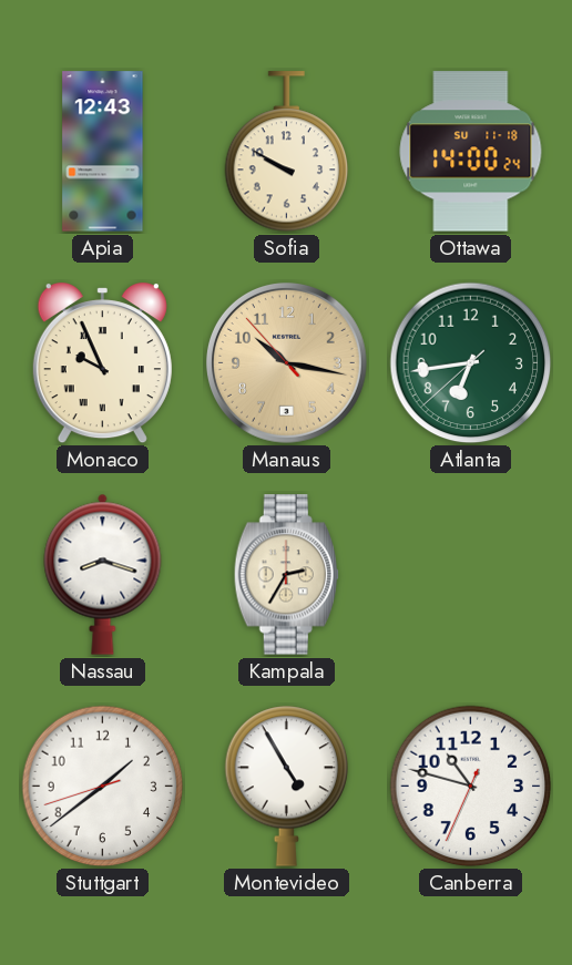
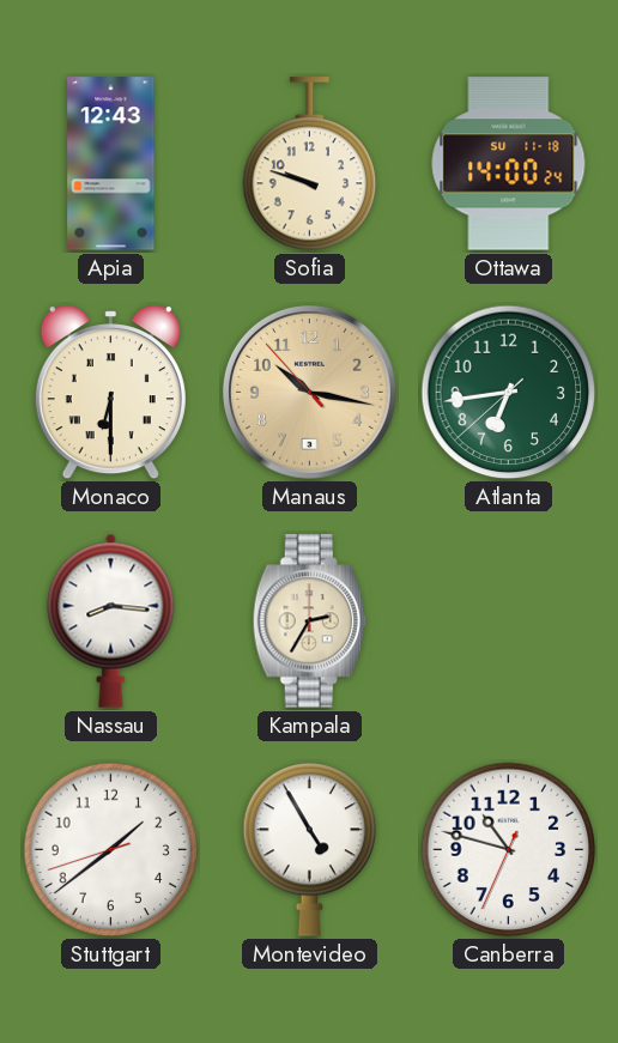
Sofia: 9:50 -> 9:48 (310, 164)
Monaco: 9:56 -> 6:30 (110, 394)
Nassau: 8:18 -> 8:16 (111, 620)
